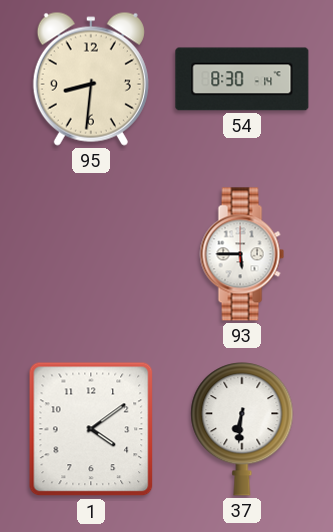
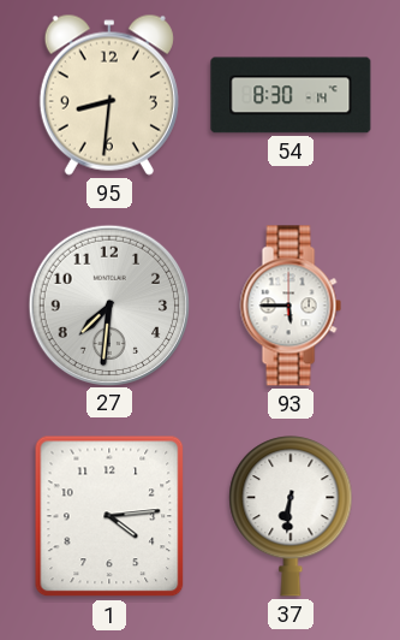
27: none -> 7:31 (109, 304)
1: 4:09 -> 4:14 (109, 516)
